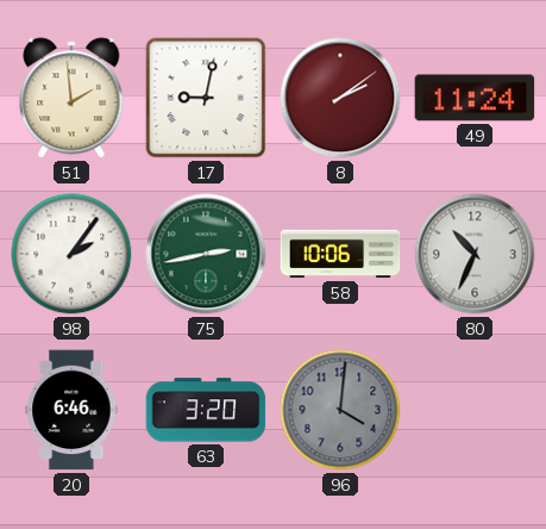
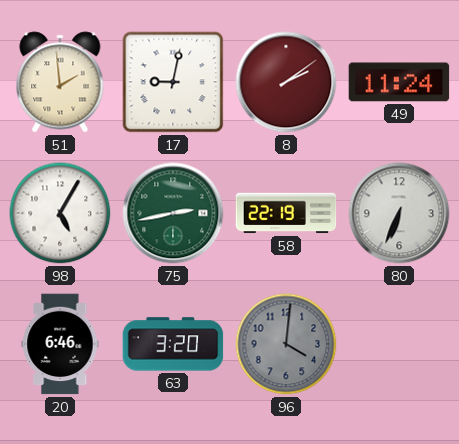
98: 2:06 -> 5:05 (60, 213)
58: 10:06 -> 22:19 (286, 213)
80: 10:34 -> 6:34 (399, 213)
